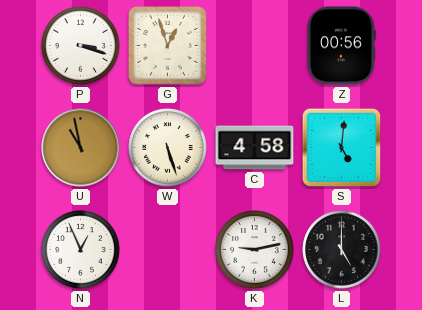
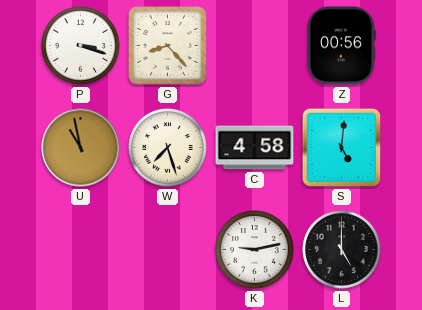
G: 12:57 -> 8:23 (168, 46)
W: 5:27 -> 7:27 (168, 148)
N: 12:56 -> none (81, 250)
